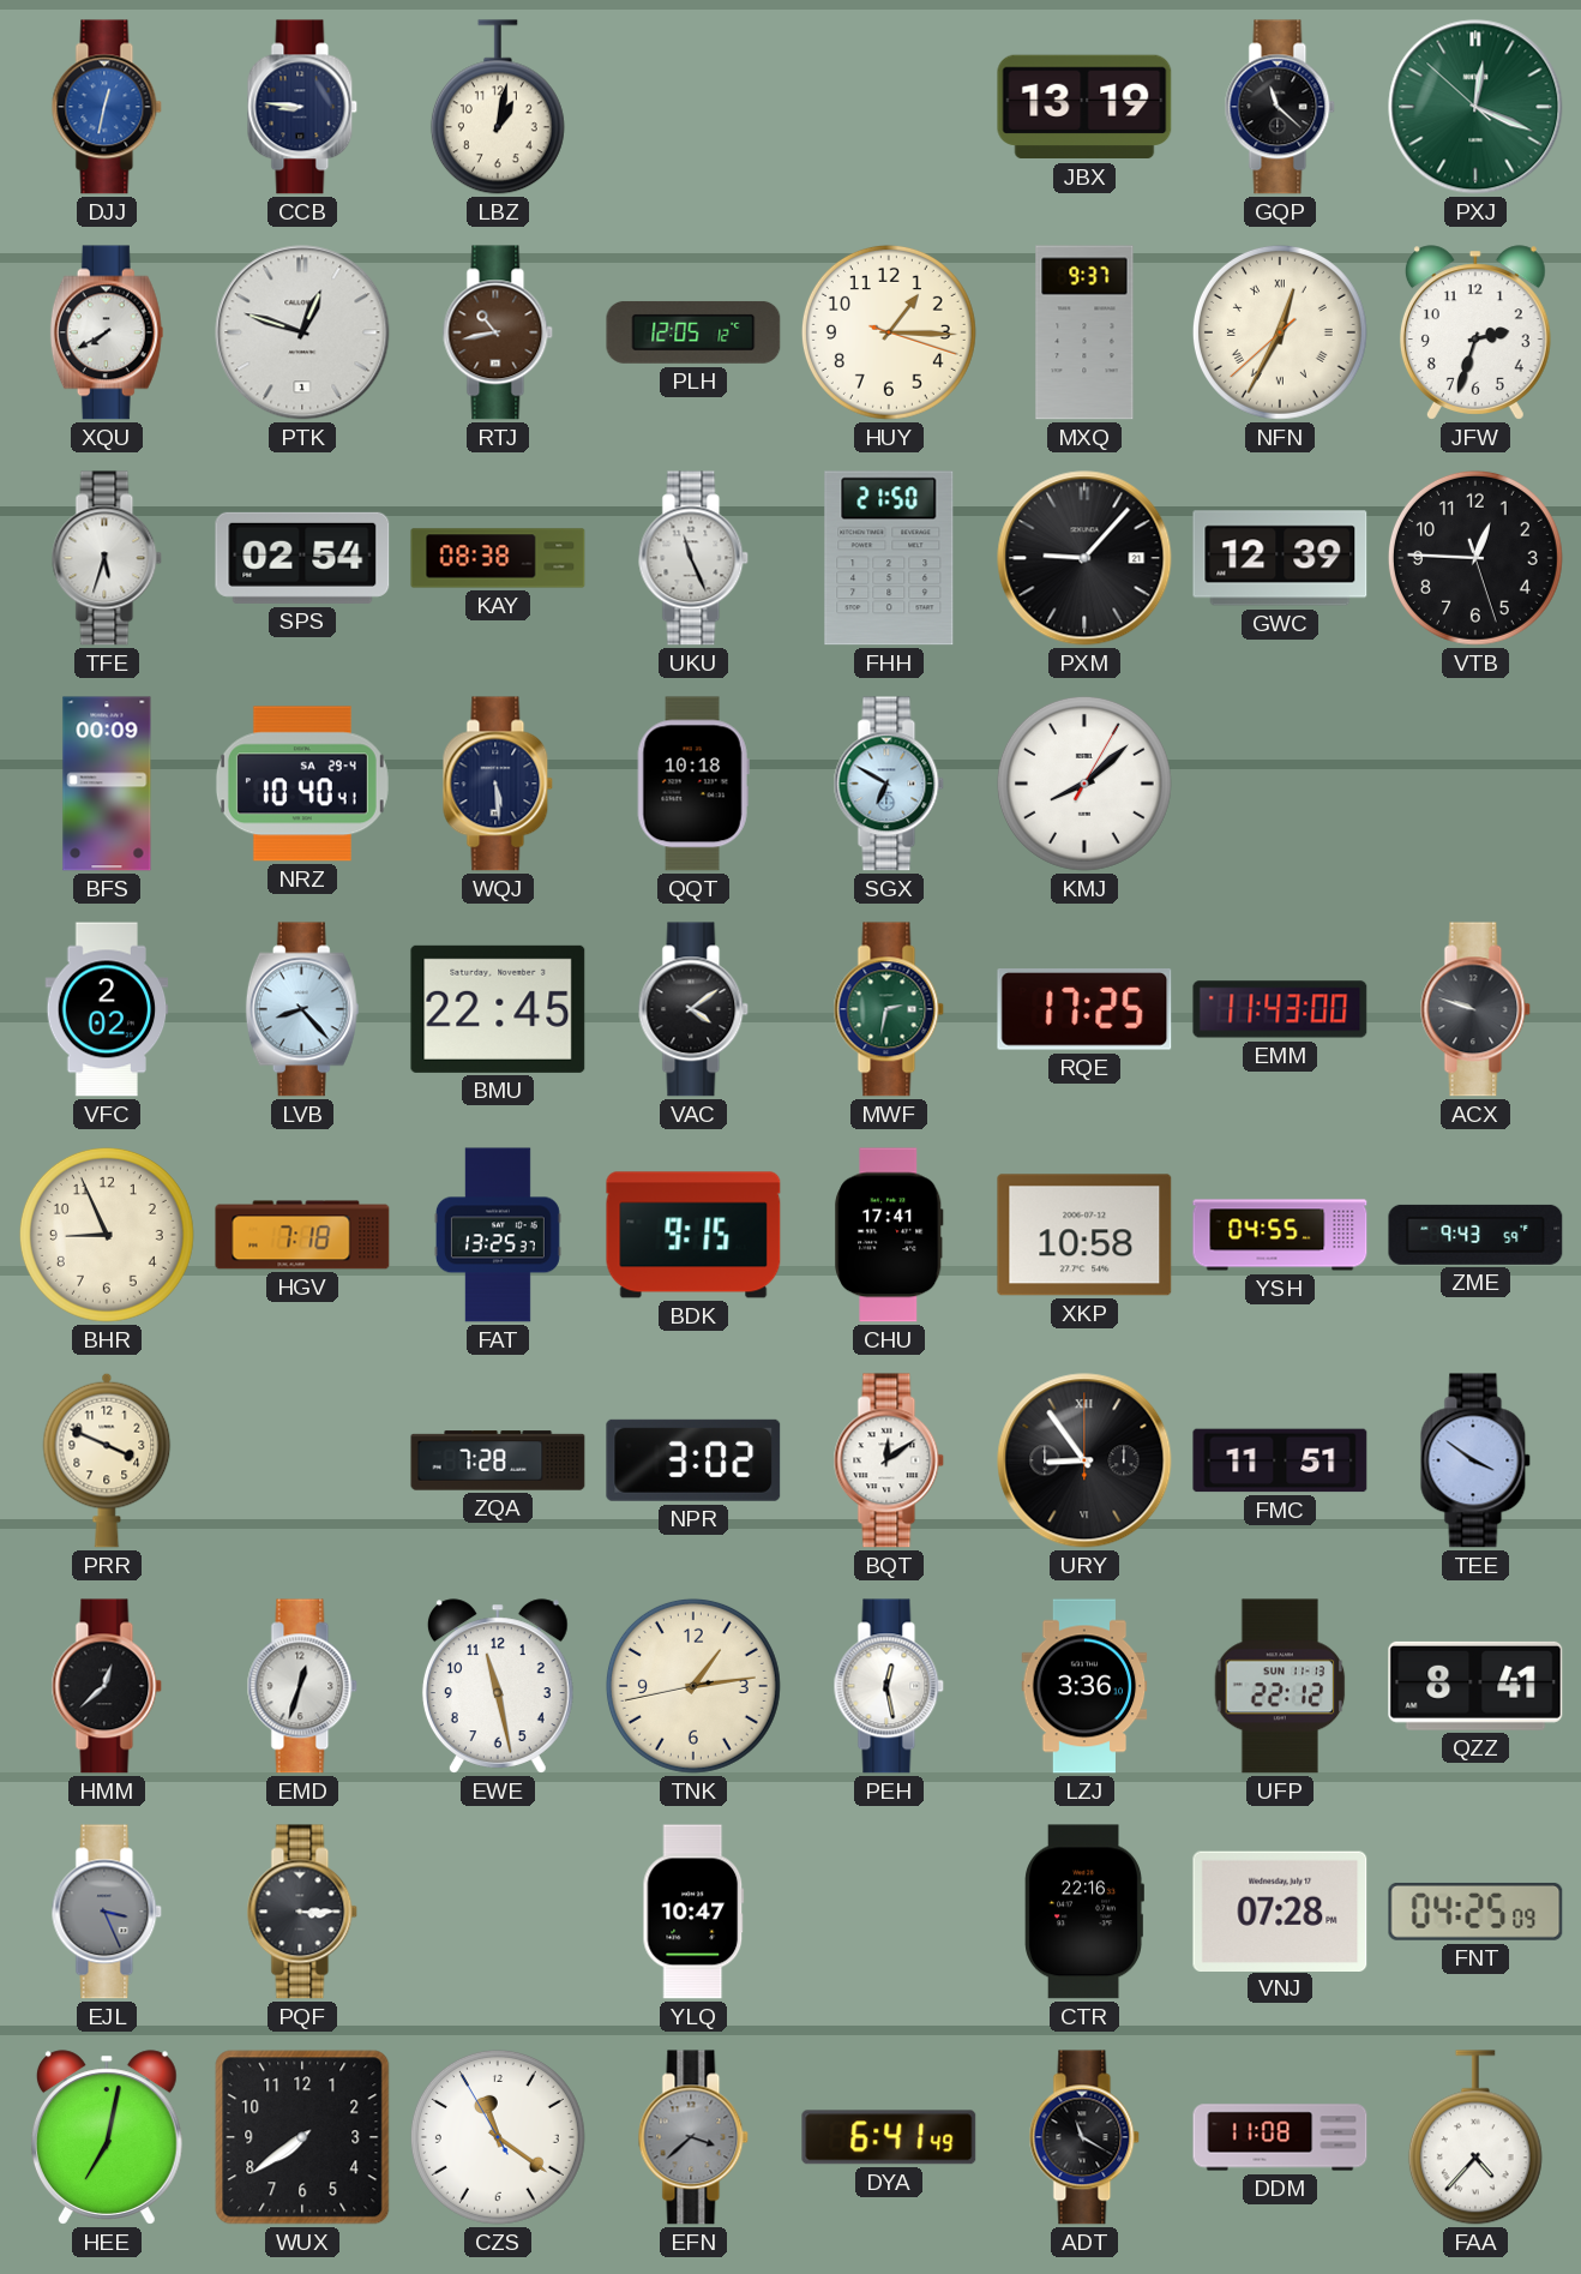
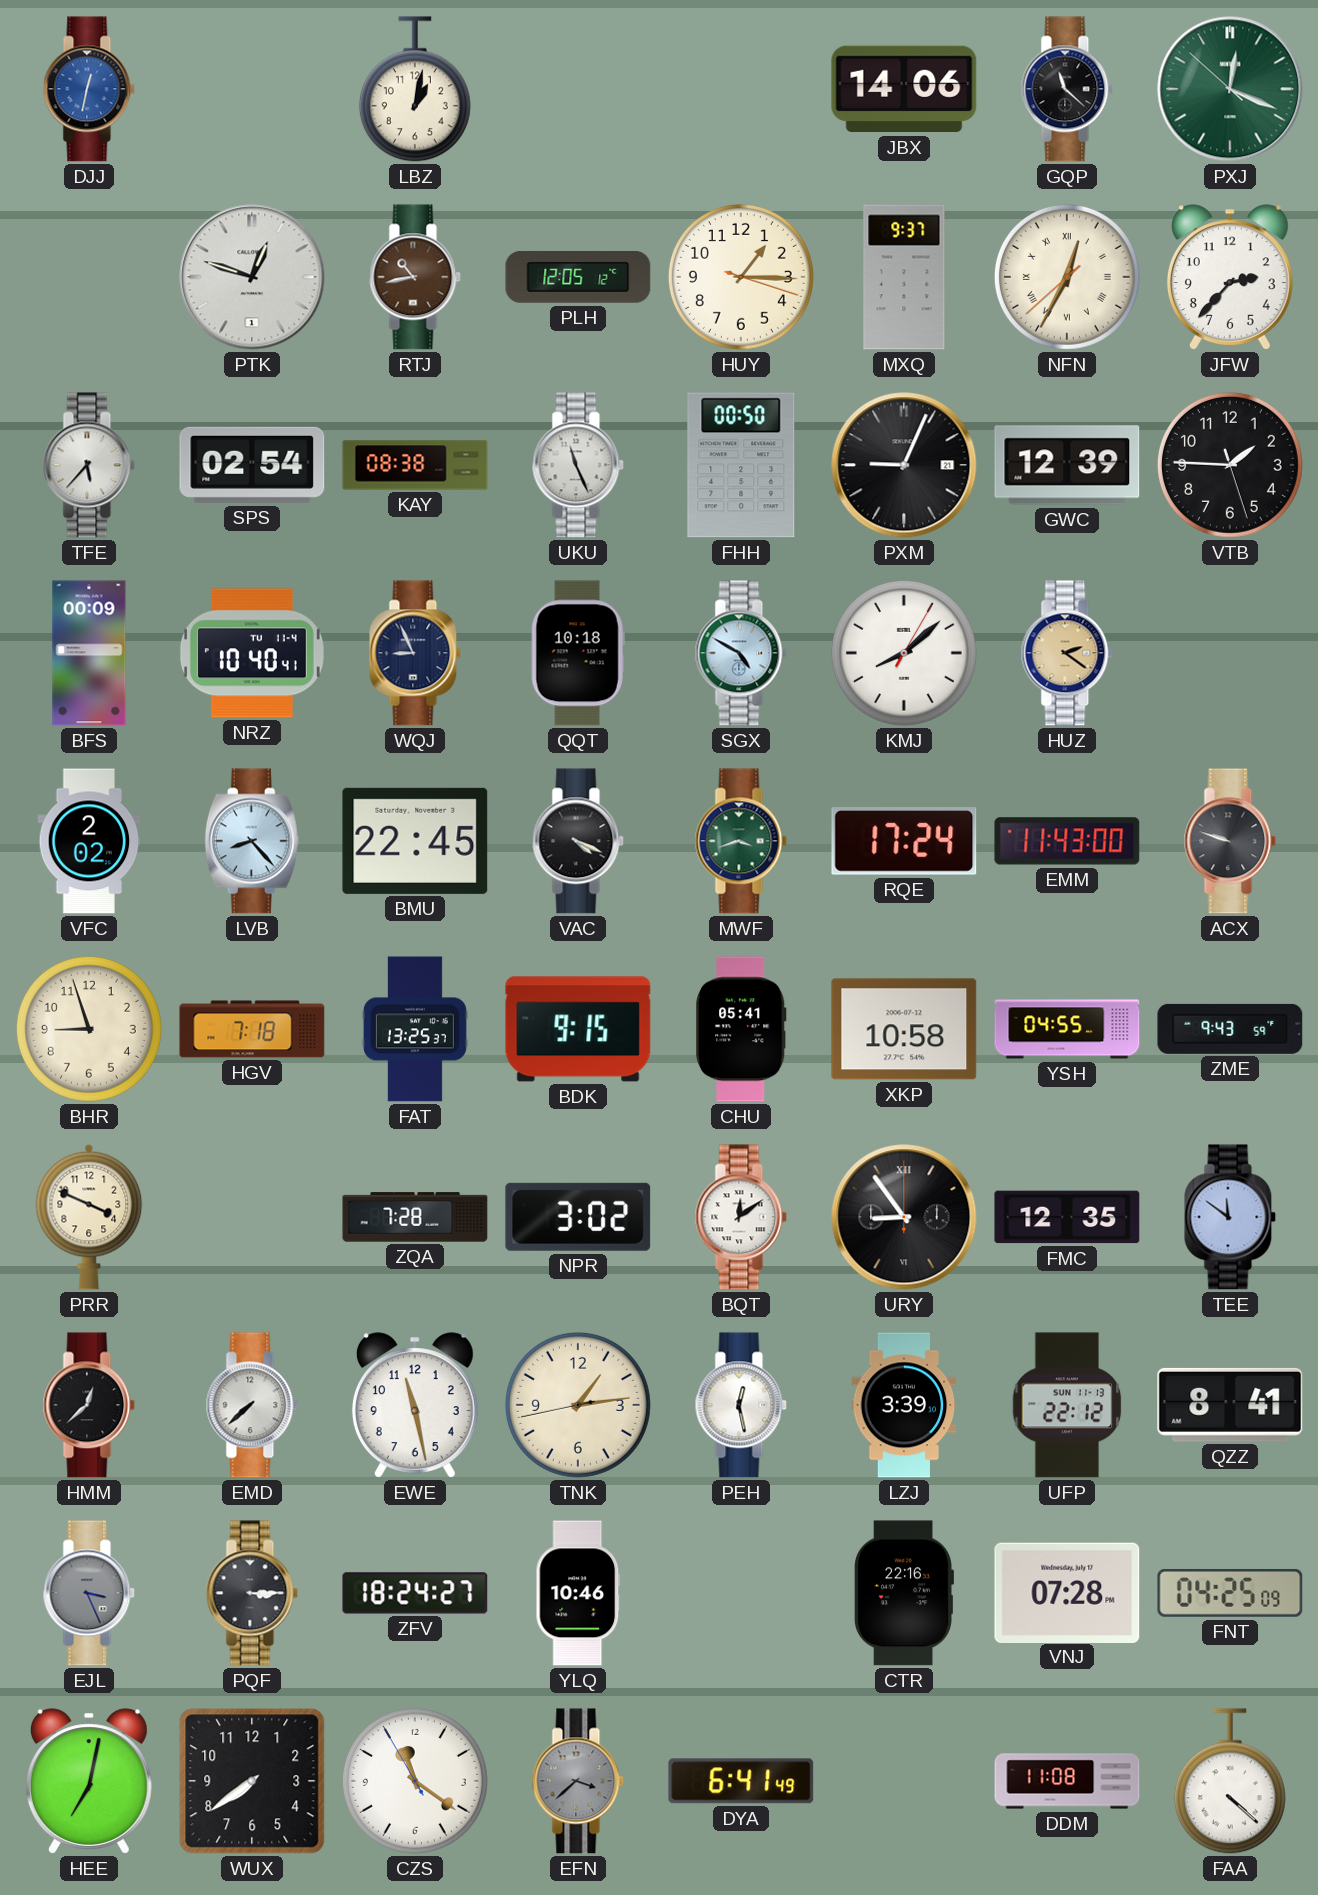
CCB: 8:46 -> none (302, 107)
JBX: 13:19 -> 14:06 (904, 89)
XQU: 7:40 -> none (107, 332)
JFW: 2:33 -> 2:37 (1230, 277)
TFE: 5:33 -> 5:37 (89, 465)
FHH: 21:50 -> 00:50 (741, 465)
PXM: 9:07 -> 9:04 (904, 465)
VTB: 12:45 -> 1:45 (1230, 465)
NRZ date: SA 29-4 -> TU 11-4 (252, 653)
WQJ: 5:29 -> 8:56 (415, 653)
SGX: 6:50 -> 4:50 (741, 653)
HUZ: none -> 2:21 (1067, 653)
VAC: 4:09 -> 4:19 (578, 841)
MWF: 2:32 -> 3:42 (741, 841)
RQE: 17:25 -> 17:24 (904, 842)
BHR: 8:56 -> 8:57 (89, 1029)
CHU: 17:41 -> 05:41 (741, 1029)
FMC: 11:51 -> 12:35 (1067, 1217)
TEE: 3:51 -> 11:51 (1230, 1217)
EMD: 12:33 -> 7:38 (252, 1405)
LZJ: 3:36 -> 3:39 (904, 1405)
ZFV: none -> 18:24 (415, 1593)
YLQ: 10:47 -> 10:46 (578, 1593)
ADT: 11:20 -> none (1084, 2137)
FAA: 4:37 -> 4:22 (1230, 1781)
